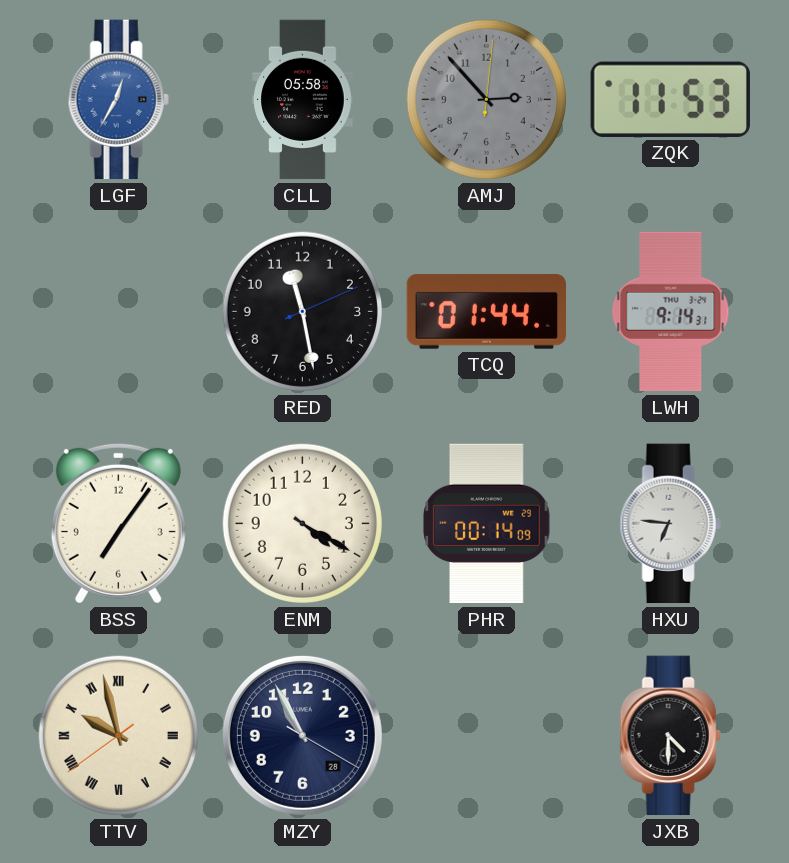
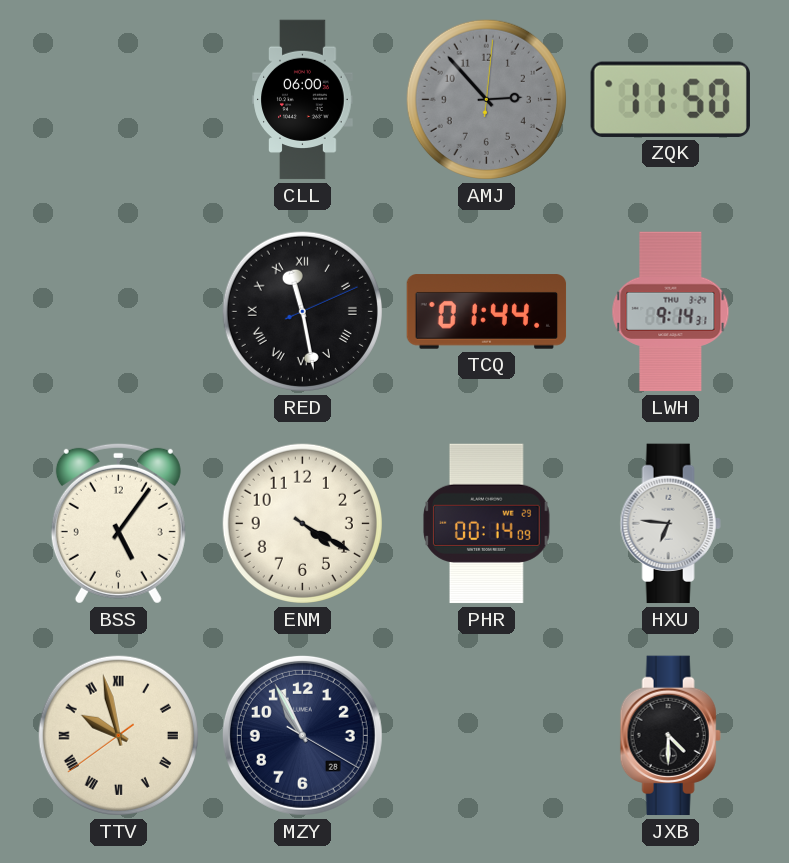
LGF: 12:35 -> none (118, 100)
CLL: 05:58 -> 06:00 (303, 100)
ZQK: 11:53 -> 11:50 (670, 99)
RED numerals: Arabic -> Roman (302, 311)
BSS: 7:06 -> 5:06 (118, 523)
